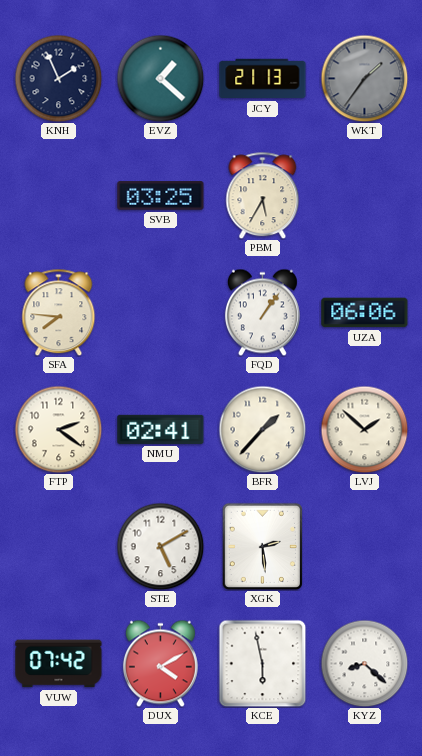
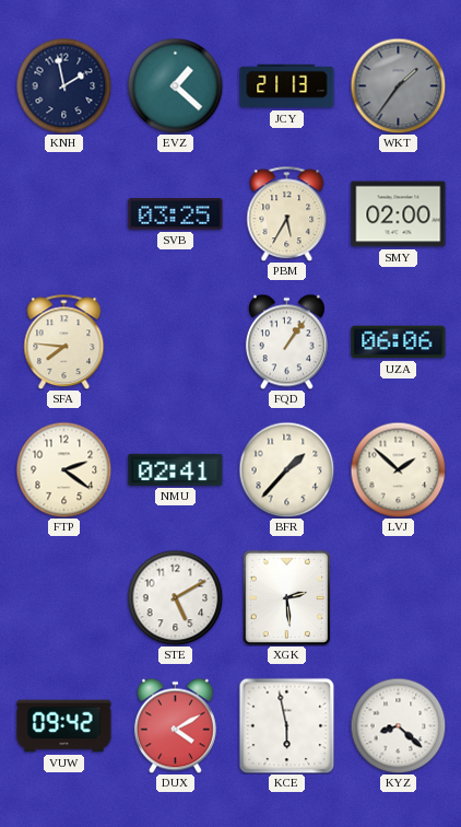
KNH: 1:56 -> 1:58 (63, 85)
SMY: none -> 02:00 (399, 214)
VUW: 07:42 -> 09:42 (64, 726)
